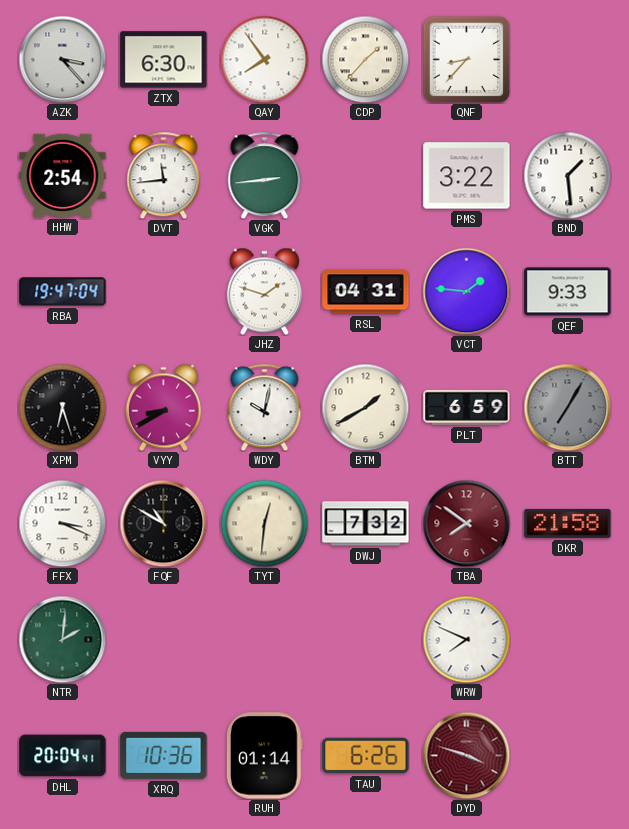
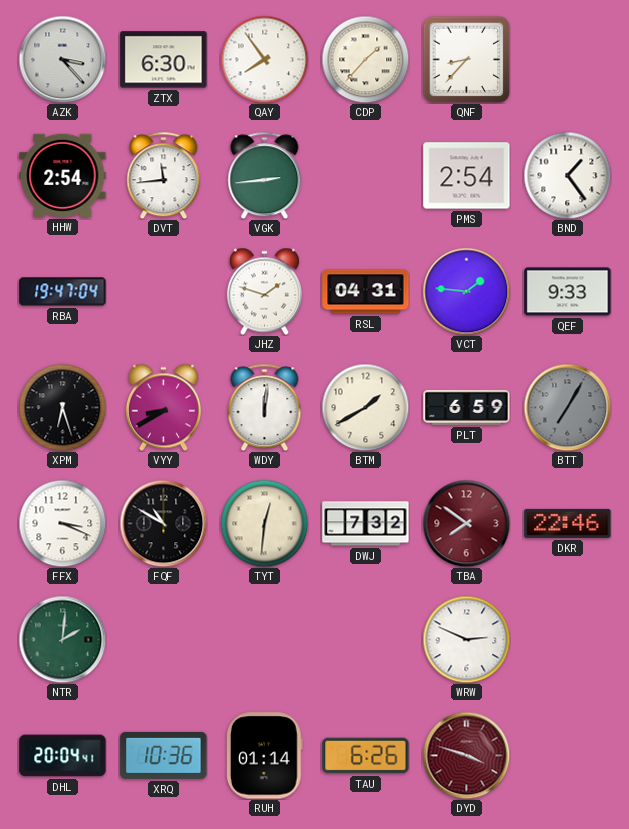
PMS: 3:22 -> 2:54 (467, 176)
BND: 1:29 -> 1:24 (567, 175)
WDY: 10:02 -> 12:01 (265, 407)
DKR: 21:58 -> 22:46 (568, 523)
WRW: 7:49 -> 2:49 (466, 639)
